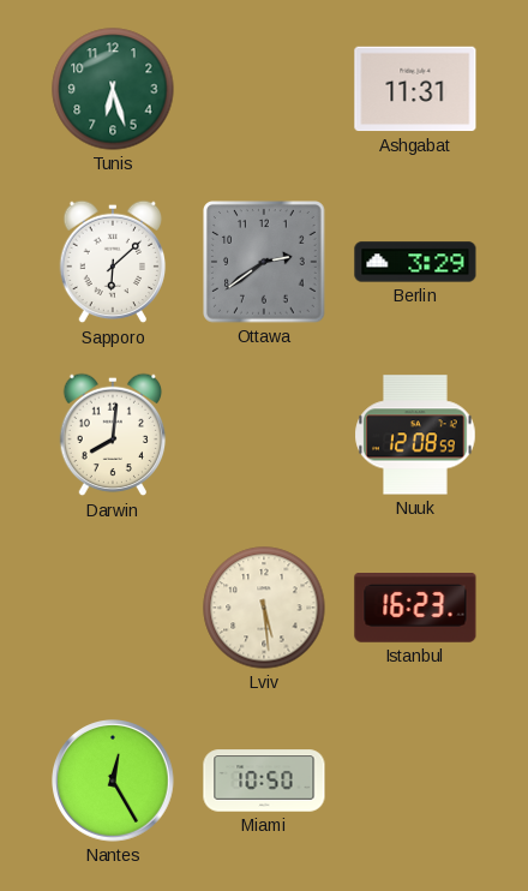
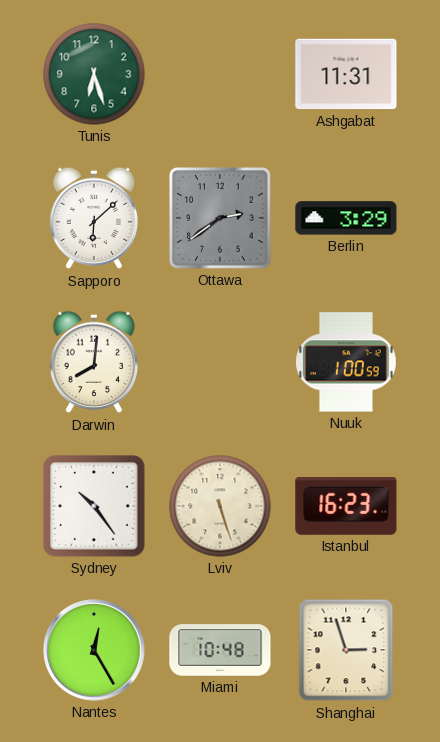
Nuuk: 12:08 -> 1:00 (346, 362)
Sydney: none -> 10:24 (94, 506)
Lviv: 5:29 -> 5:27 (220, 506)
Miami: 10:50 -> 10:48 (220, 650)
Shanghai: none -> 2:57 (346, 650)
